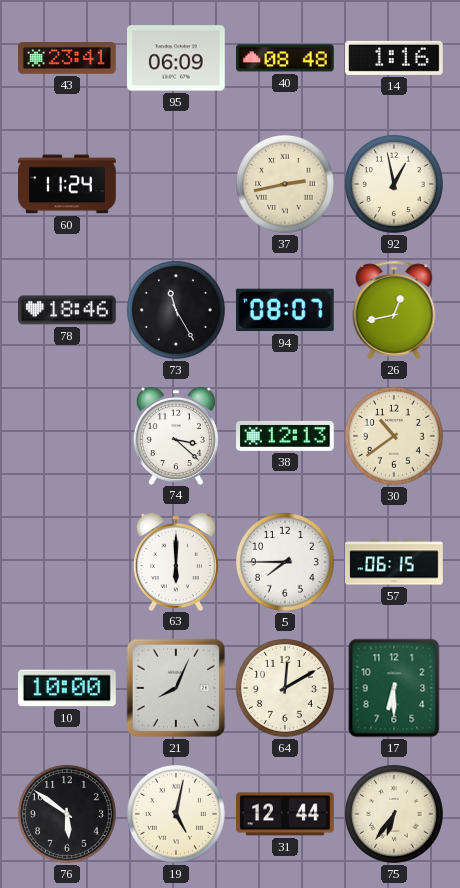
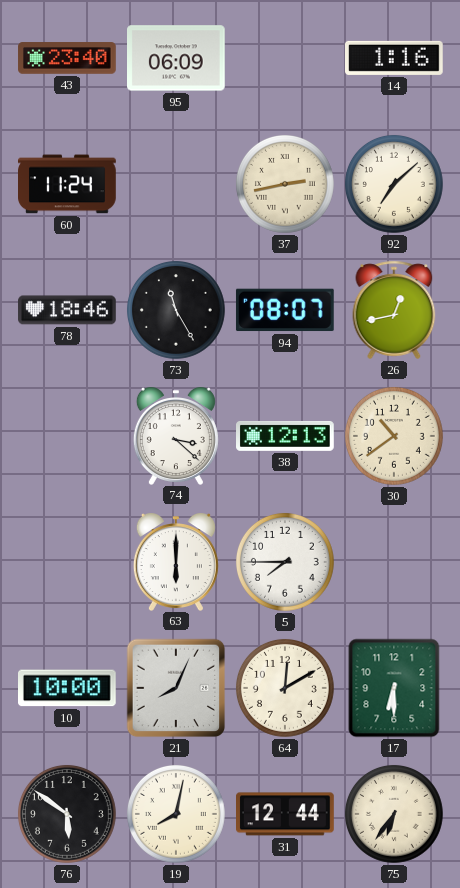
43: 23:41 -> 23:40 (67, 58)
40: 08:48 -> none (286, 58)
92: 12:58 -> 7:08 (394, 184)
57: 06:15 -> none (394, 562)
19: 5:02 -> 8:02 (176, 814)
